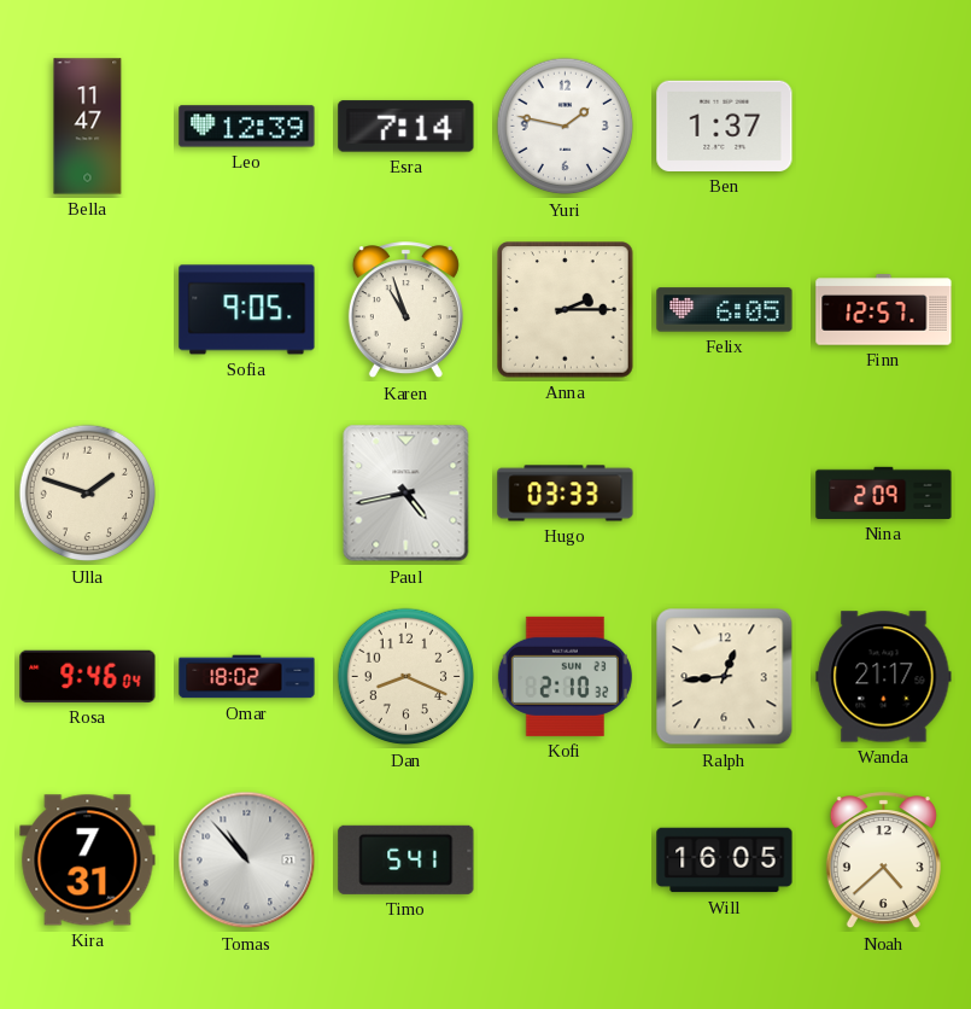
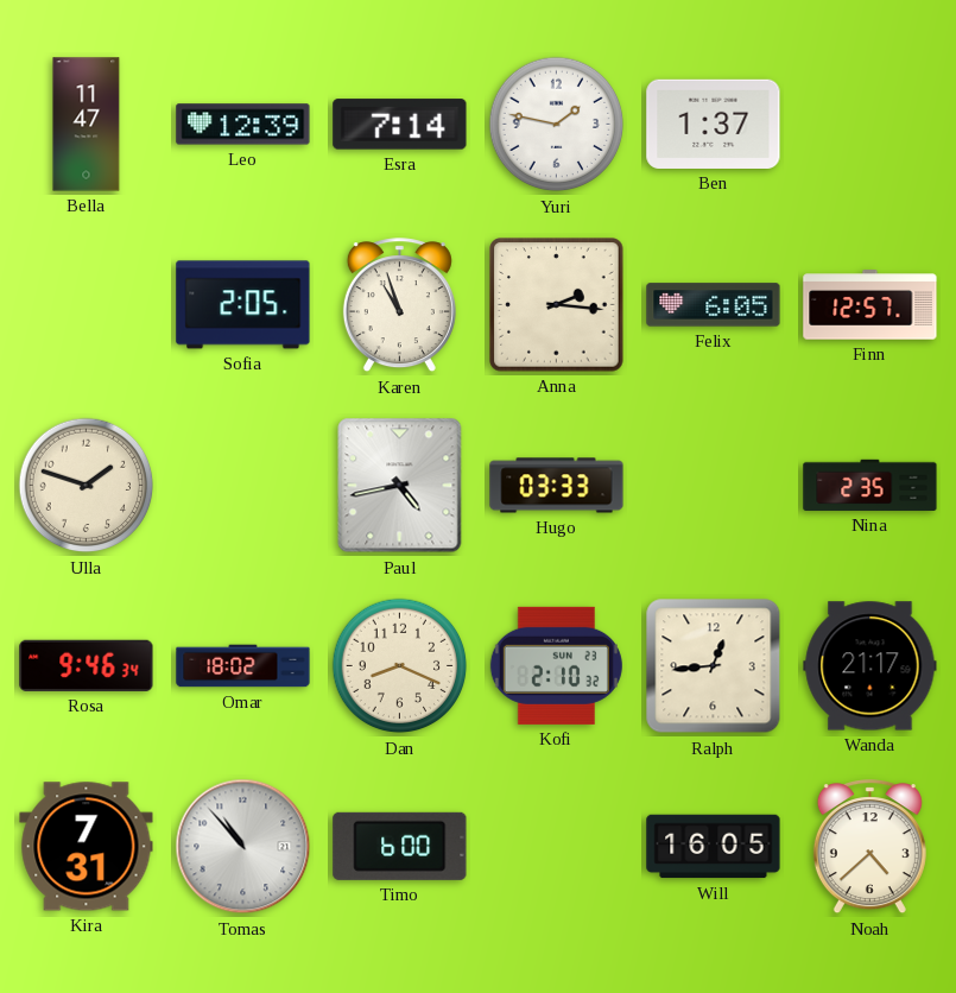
Sofia: 9:05 -> 2:05 (243, 305)
Anna: 2:15 -> 2:16 (557, 305)
Nina: 2:09 -> 2:35 (870, 485)
Rosa: 9:46:04 -> 9:46:34 (87, 665)
Timo: 5:41 -> 6:00 (400, 846)
